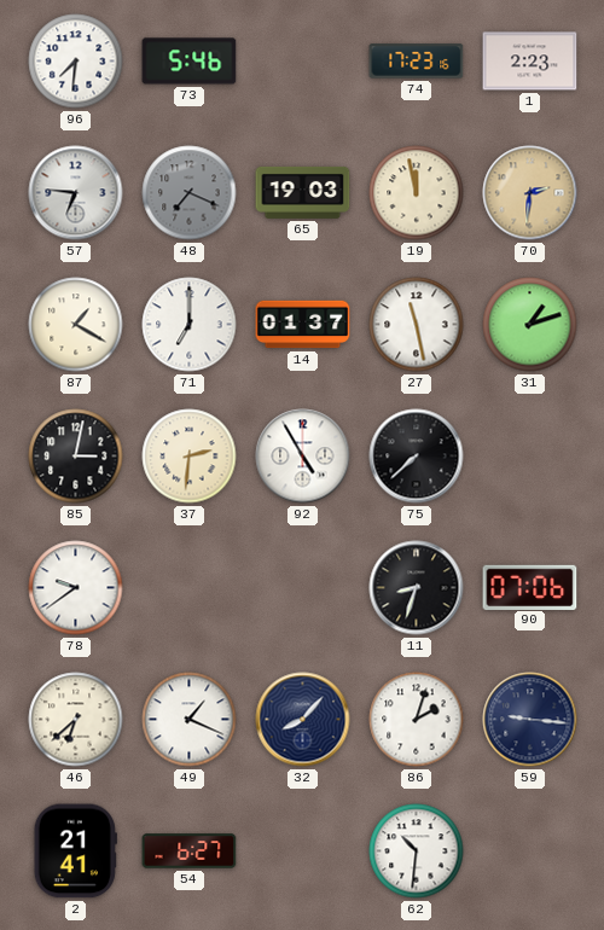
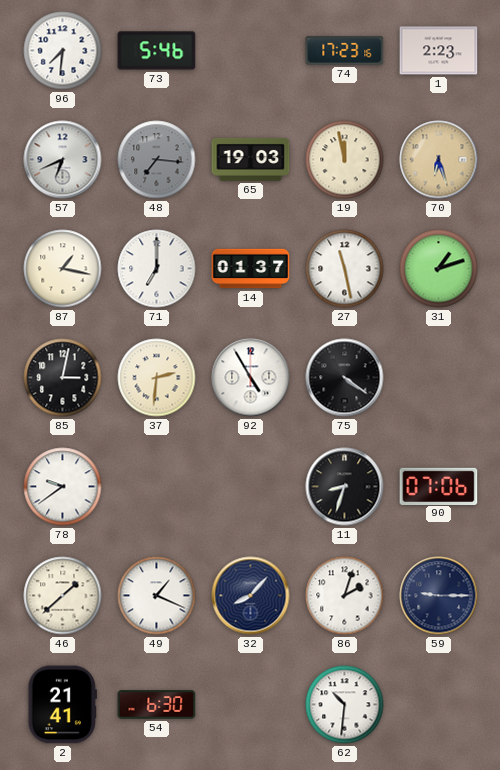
57: 6:46 -> 6:41 (63, 160)
48: 7:19 -> 7:16 (157, 160)
70: 2:31 -> 6:27 (439, 160)
87: 1:20 -> 1:17 (63, 269)
75: 7:38 -> 4:21 (345, 378)
46: 6:38 -> 1:38 (63, 596)
59: 9:16 -> 9:15 (439, 596)
54: 6:27 -> 6:30 (157, 705)
